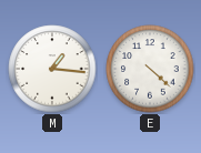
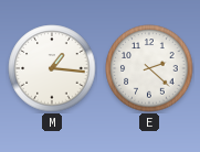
E: 4:22 -> 2:22 (149, 68)
